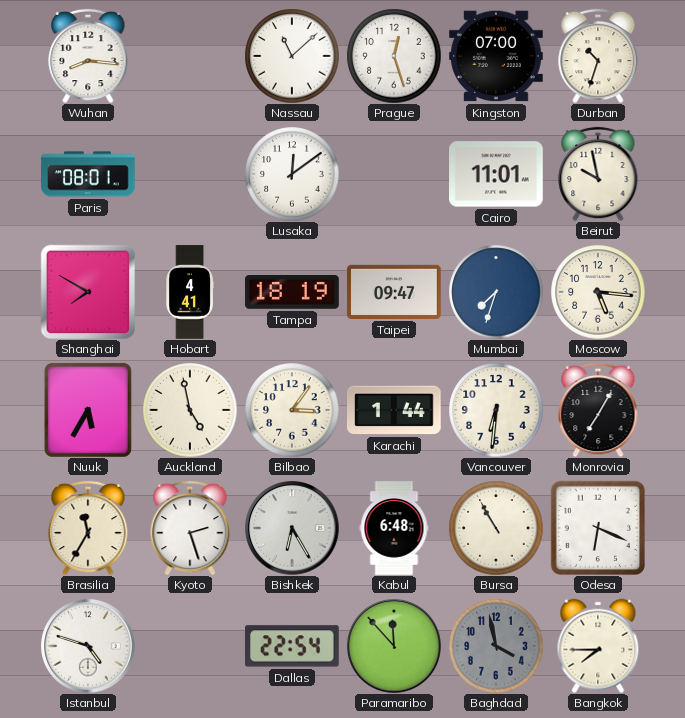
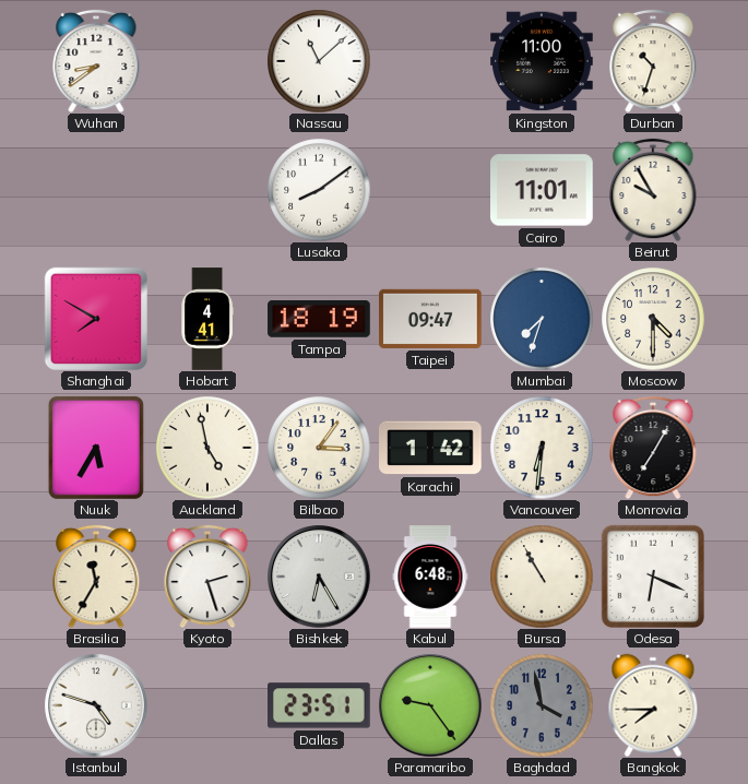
Wuhan: 8:16 -> 8:39 (96, 61)
Prague: 12:27 -> none (394, 56)
Kingston: 07:00 -> 11:00 (542, 61)
Paris: 08:01 -> none (88, 174)
Lusaka: 12:09 -> 8:09 (319, 190)
Beirut: 9:58 -> 9:55 (653, 190)
Moscow: 5:16 -> 4:30 (653, 319)
Karachi: 1:44 -> 1:42 (431, 448)
Dallas: 22:54 -> 23:51 (320, 705)
Paramaribo: 11:53 -> 9:24 (430, 705)
